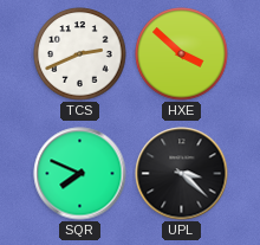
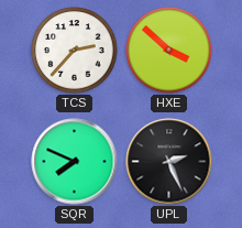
TCS: 2:41 -> 2:37 (75, 51)
UPL: 3:22 -> 2:26 (169, 162)
